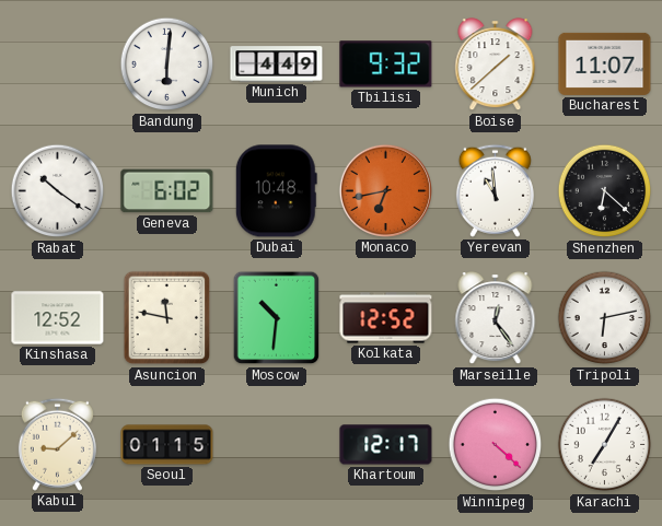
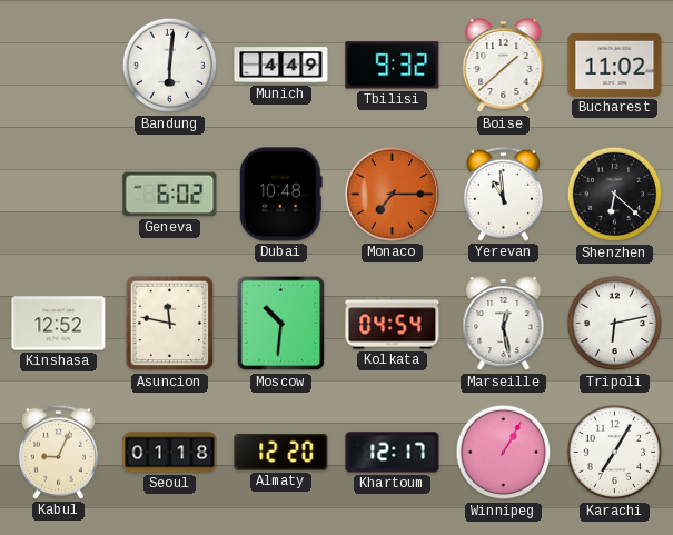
Bucharest: 11:07 -> 11:02 (615, 65)
Rabat: 10:21 -> none (58, 191)
Monaco: 6:43 -> 7:15 (392, 194)
Kolkata: 12:52 -> 04:54 (393, 324)
Marseille: 12:24 -> 12:28 (504, 324)
Kabul: 9:08 -> 9:04 (58, 452)
Seoul: 01:15 -> 01:18 (170, 453)
Almaty: none -> 12:20 (281, 452)
Winnipeg: 4:22 -> 1:05 (504, 453)
